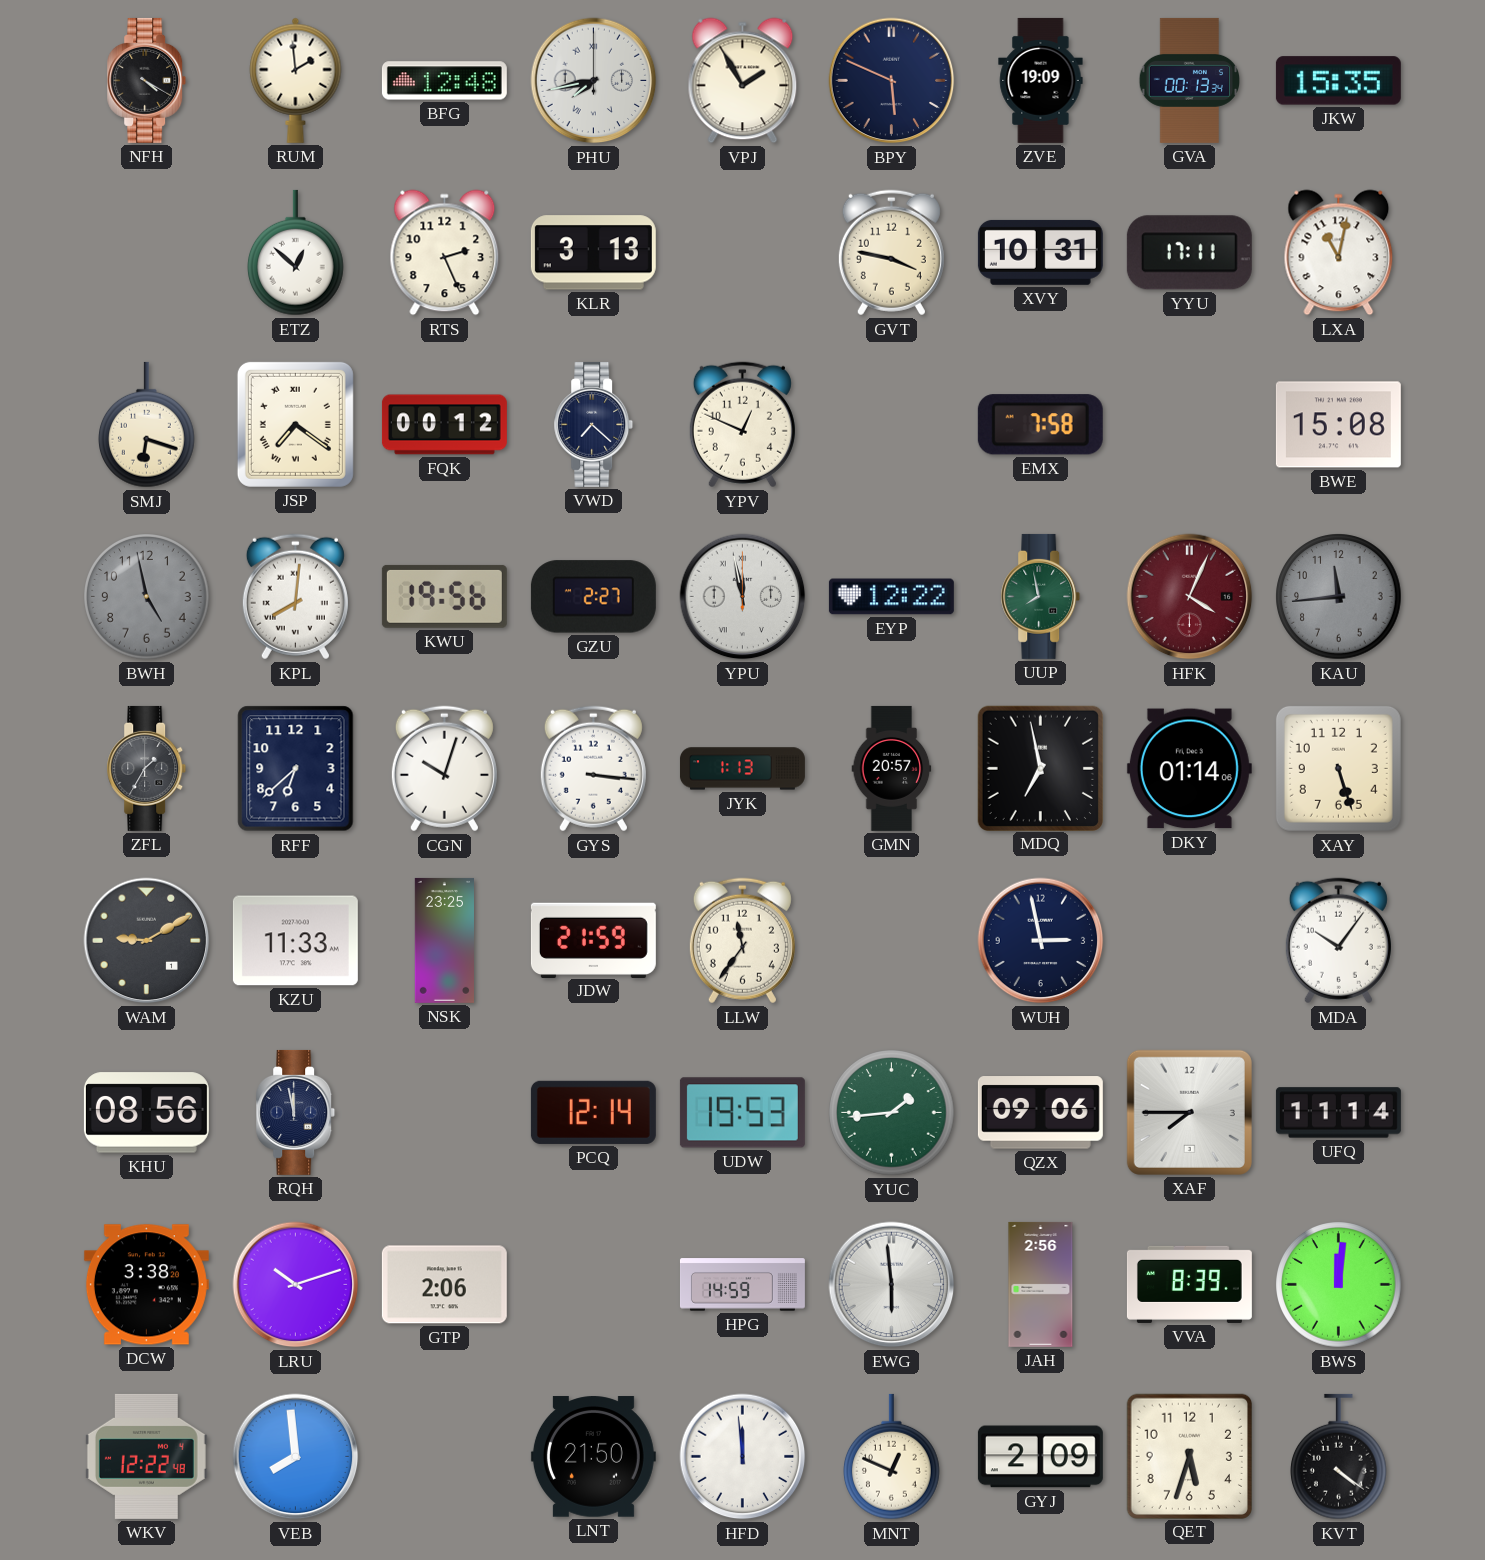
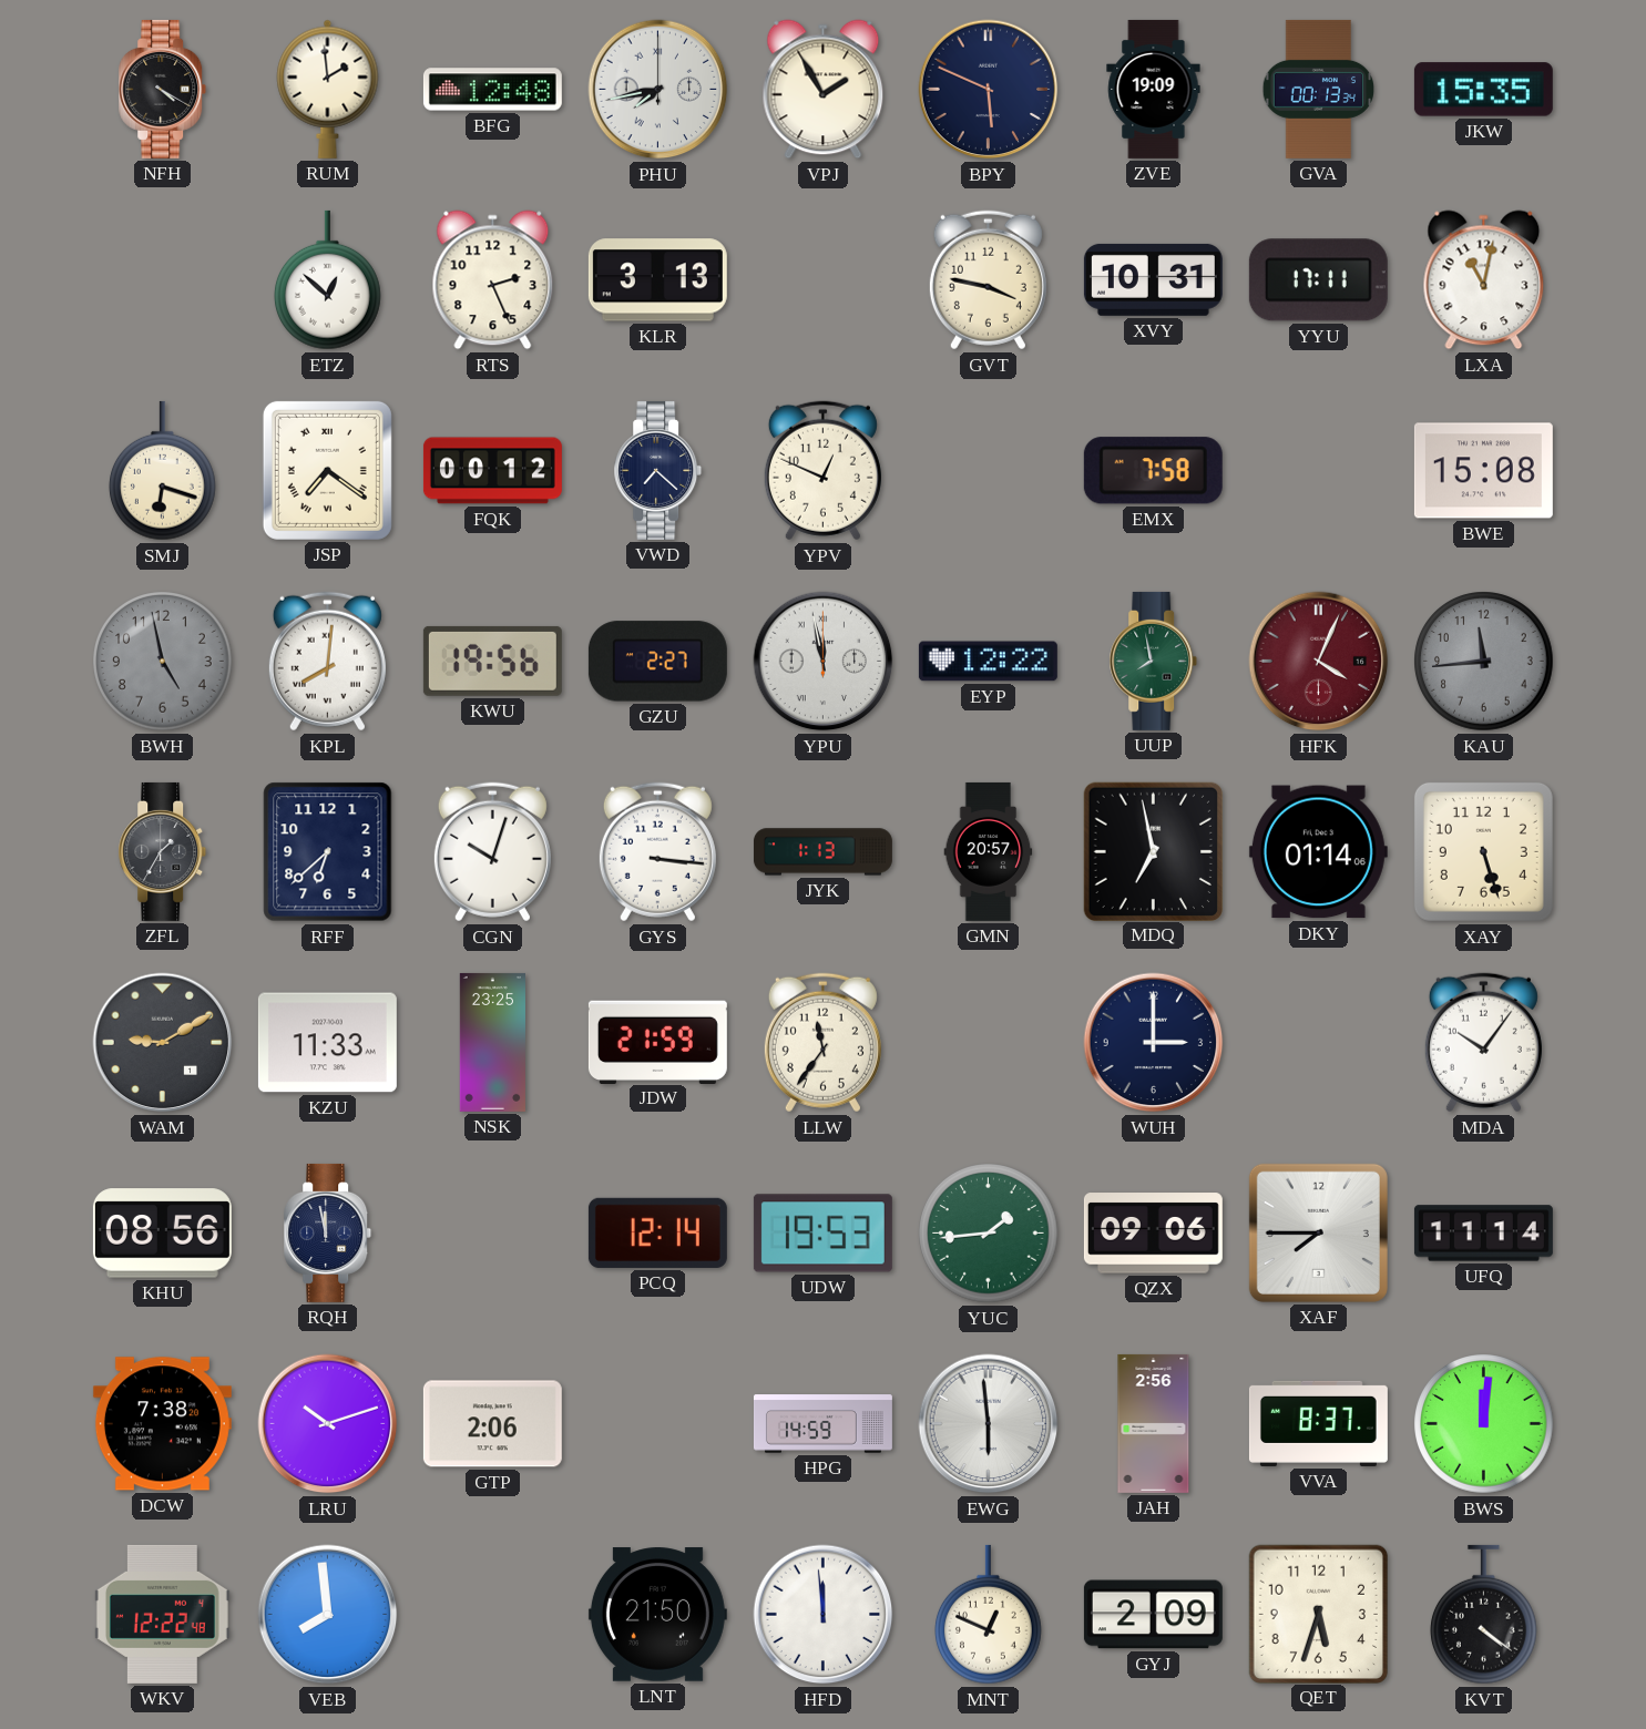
WUH: 2:58 -> 3:00 (1154, 1043)
DCW: 3:38 -> 7:38 (162, 1424)
VVA: 8:39 -> 8:37 (1318, 1423)
